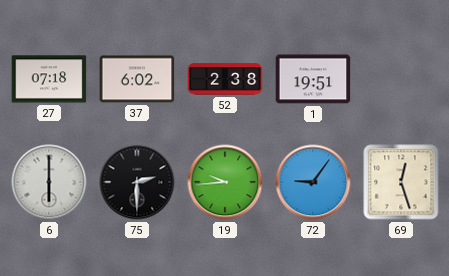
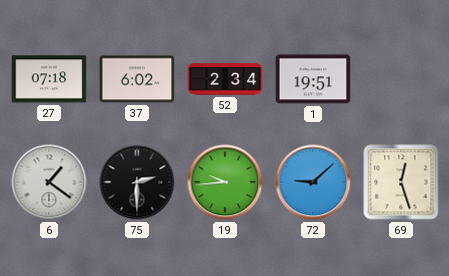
52: 2:38 -> 2:34 (225, 79)
6: 6:00 -> 1:21 (49, 182)
72: 9:06 -> 9:08 (313, 182)
